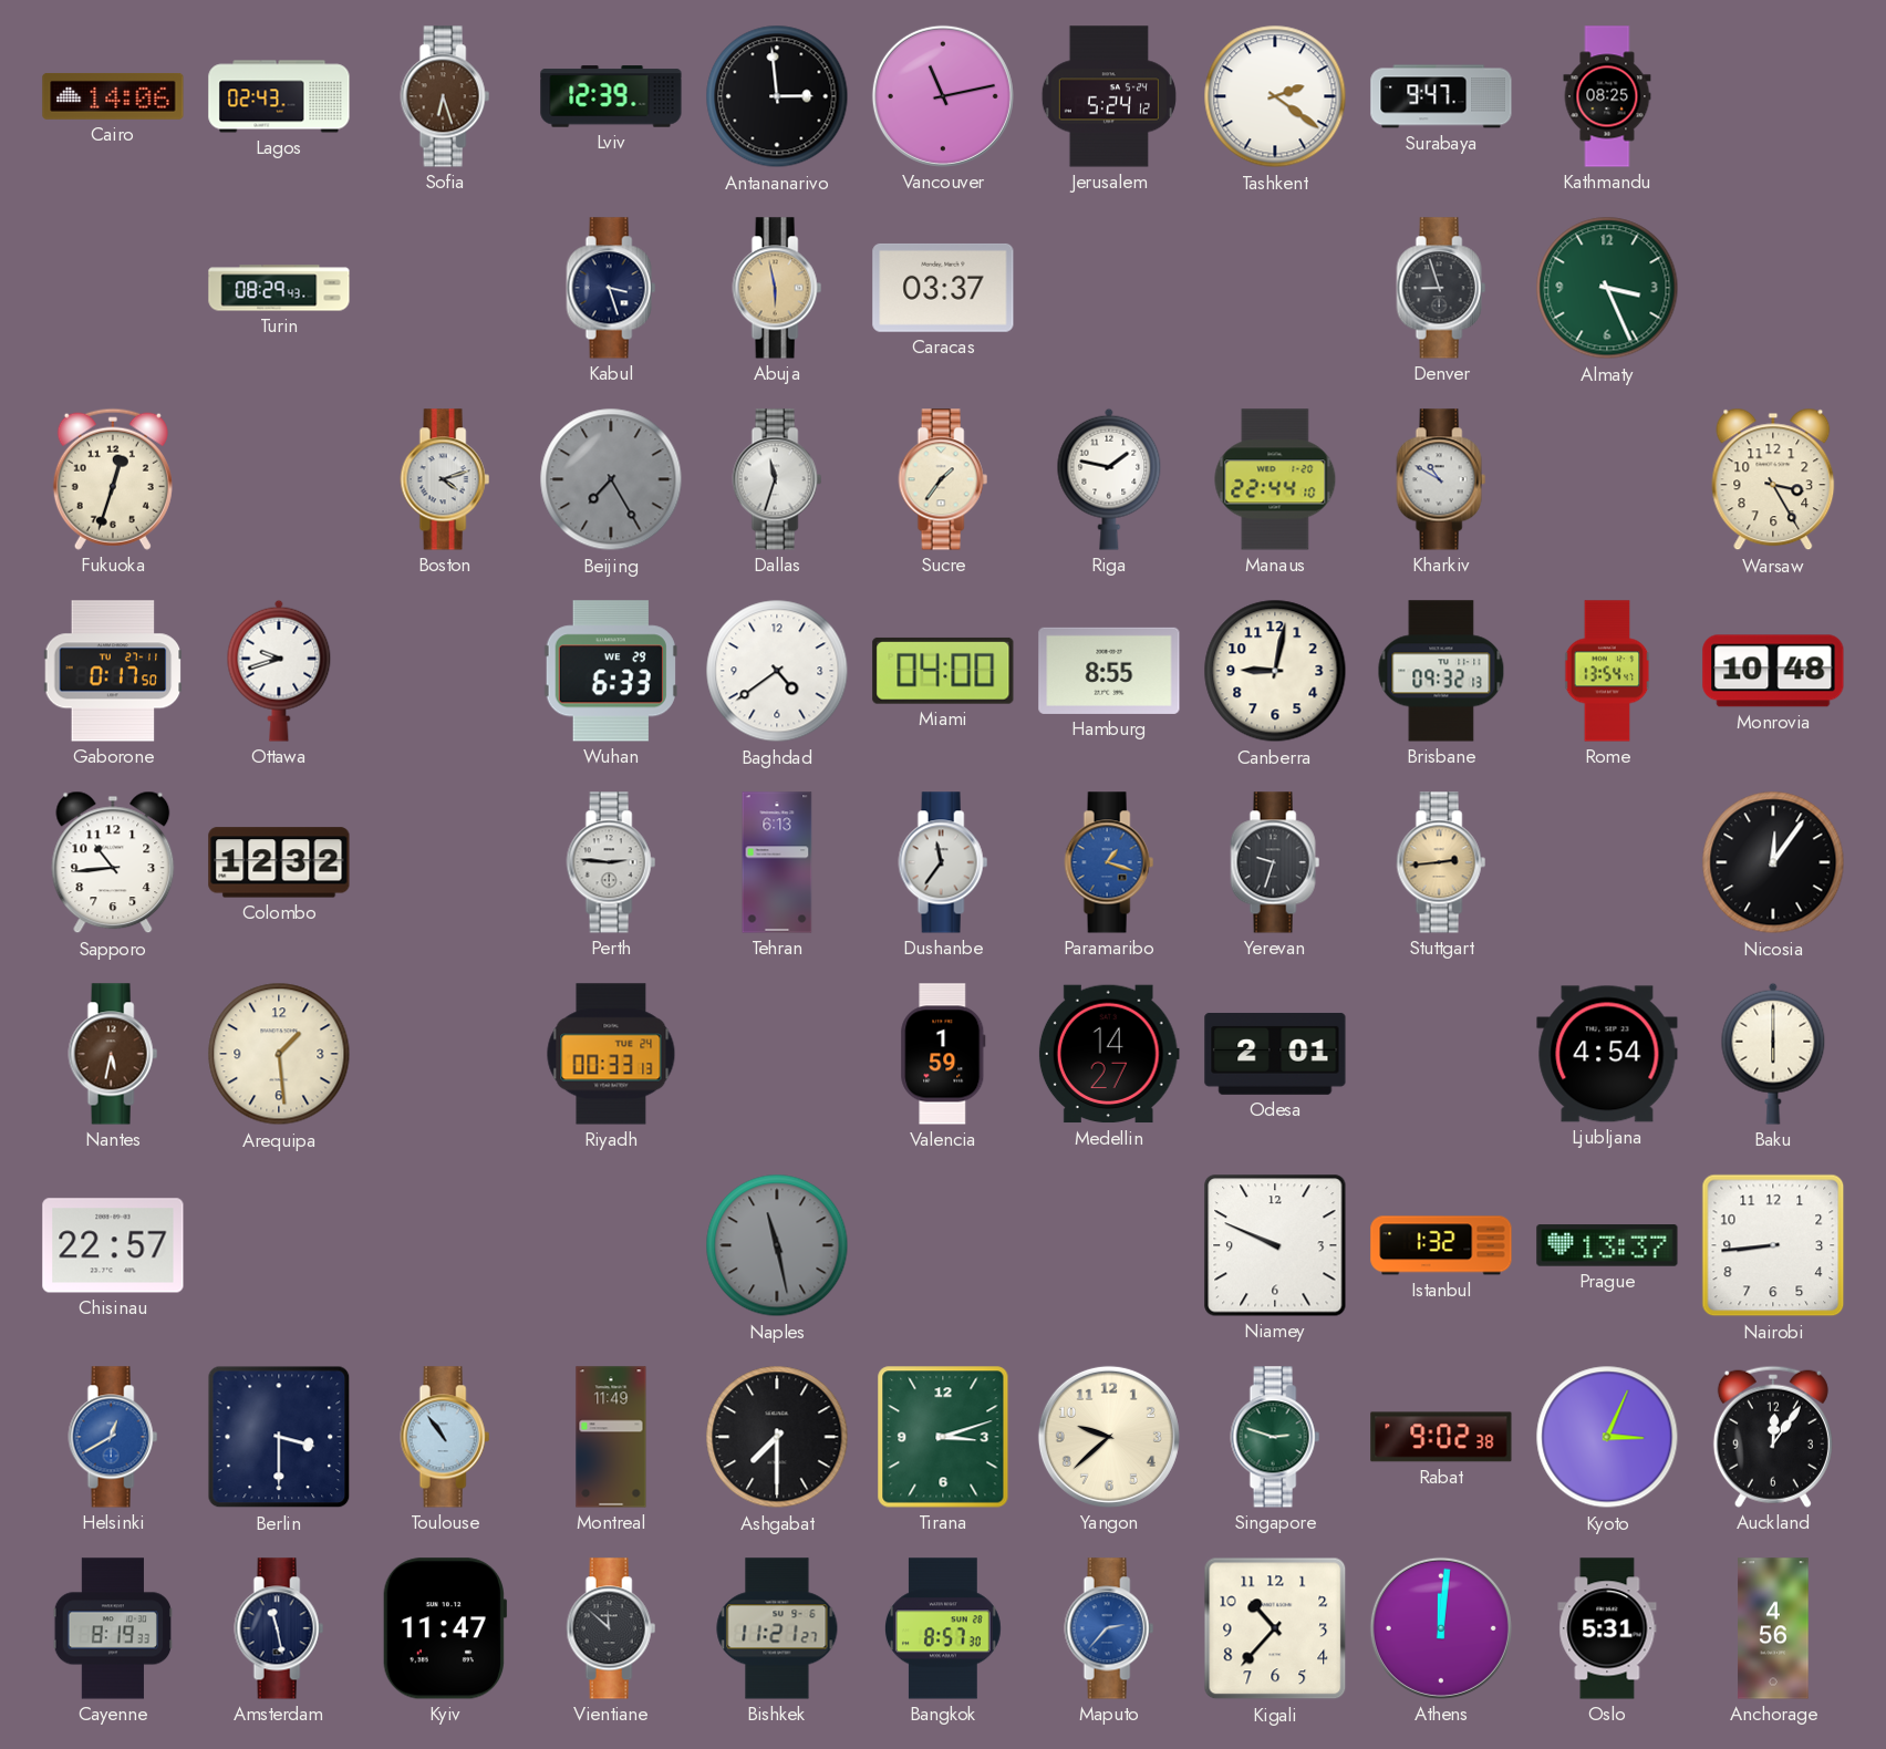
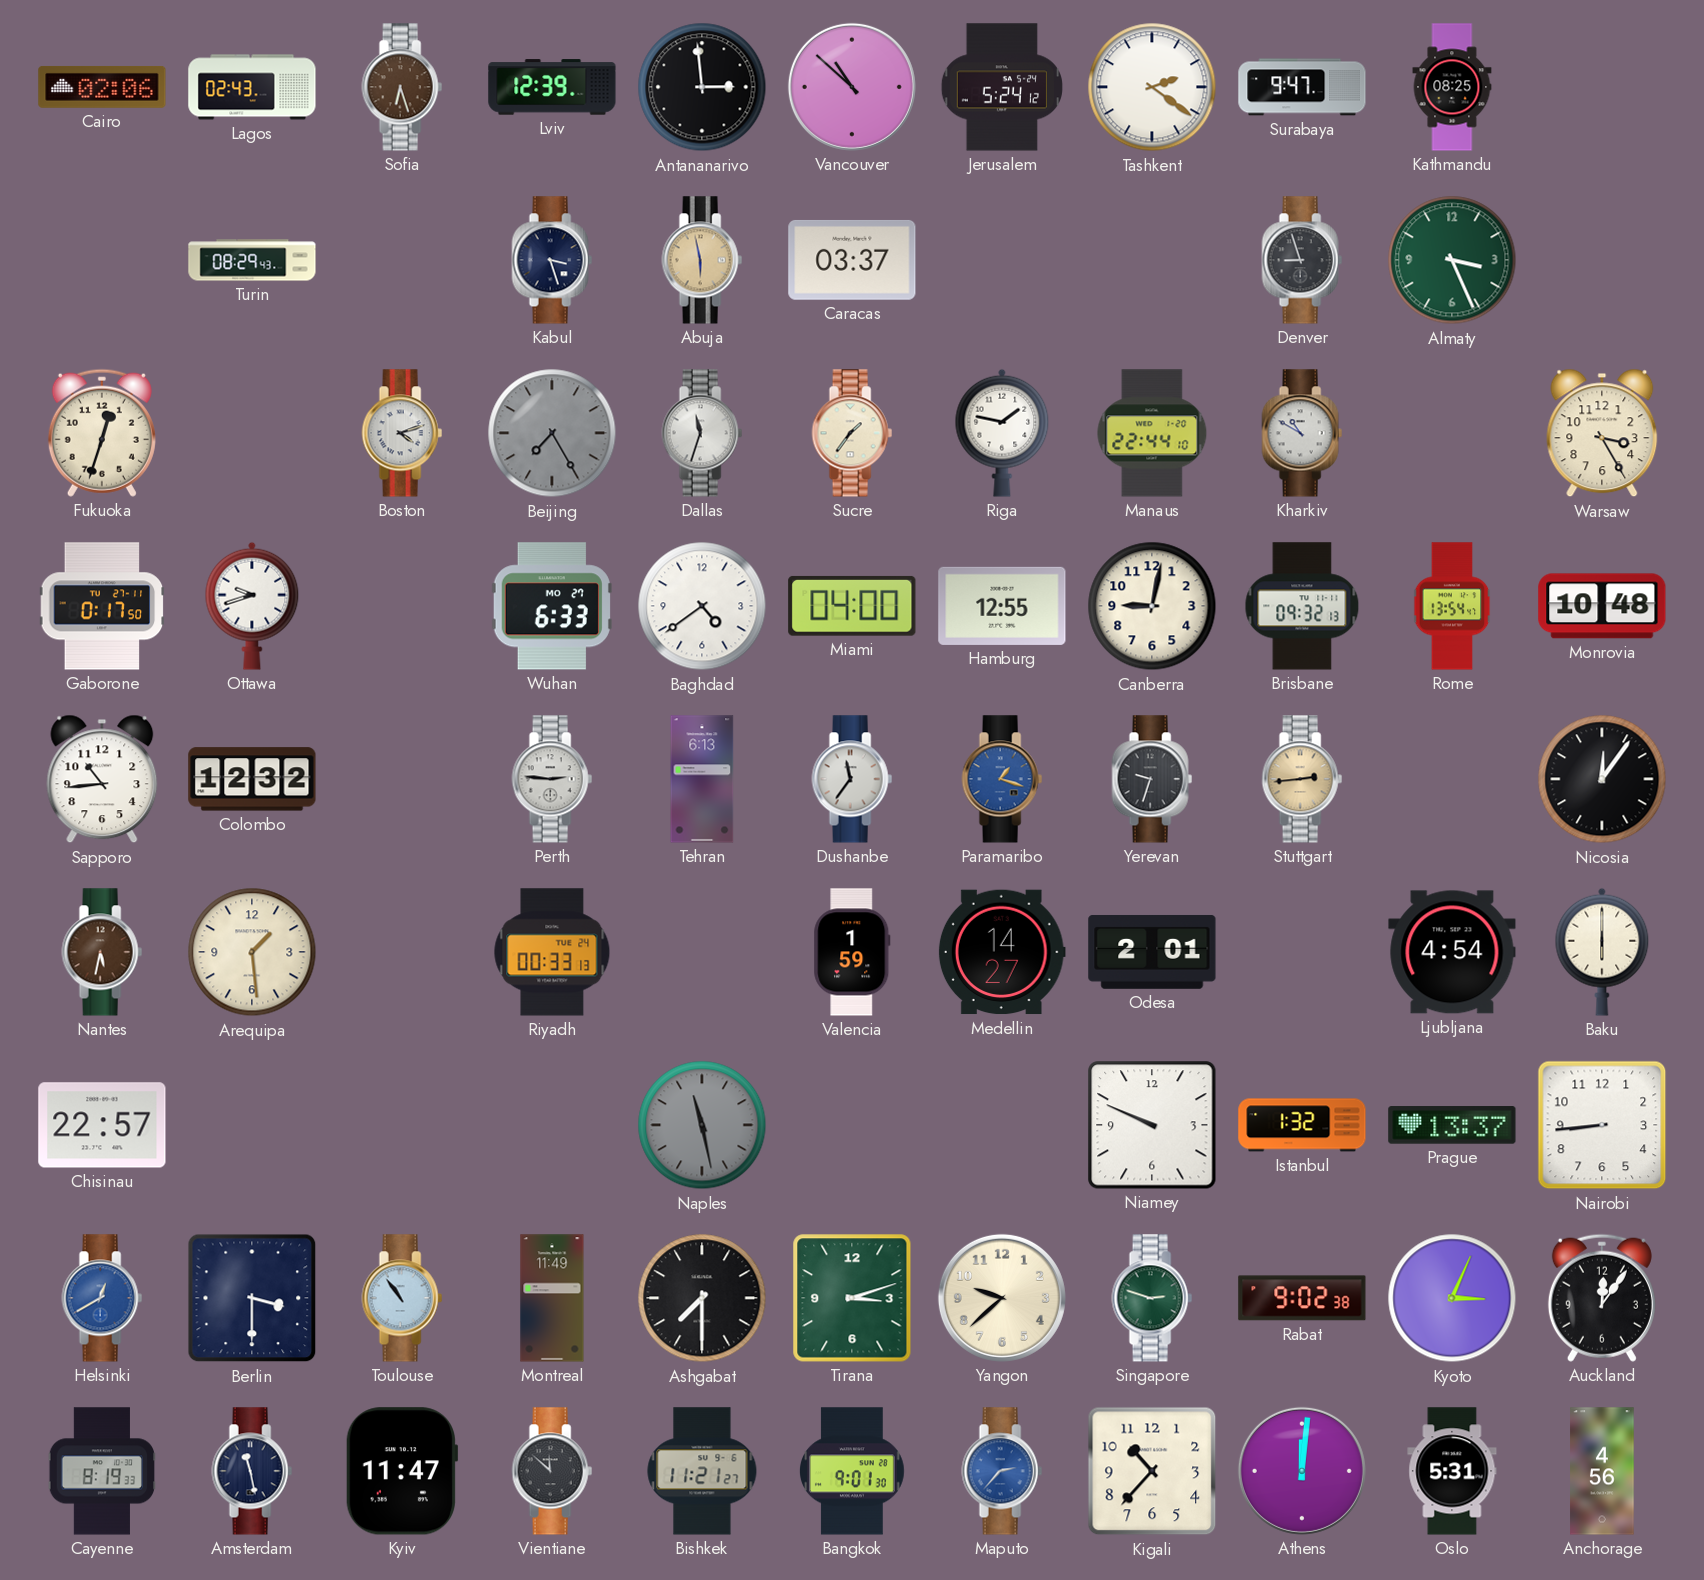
Cairo: 14:06 -> 02:06 (102, 87)
Vancouver: 11:13 -> 10:52 (852, 87)
Wuhan date: WE 29 -> MO 27 (552, 606)
Hamburg: 8:55 -> 12:55 (1002, 606)
Bangkok: 8:57 -> 9:01 (852, 1471)
